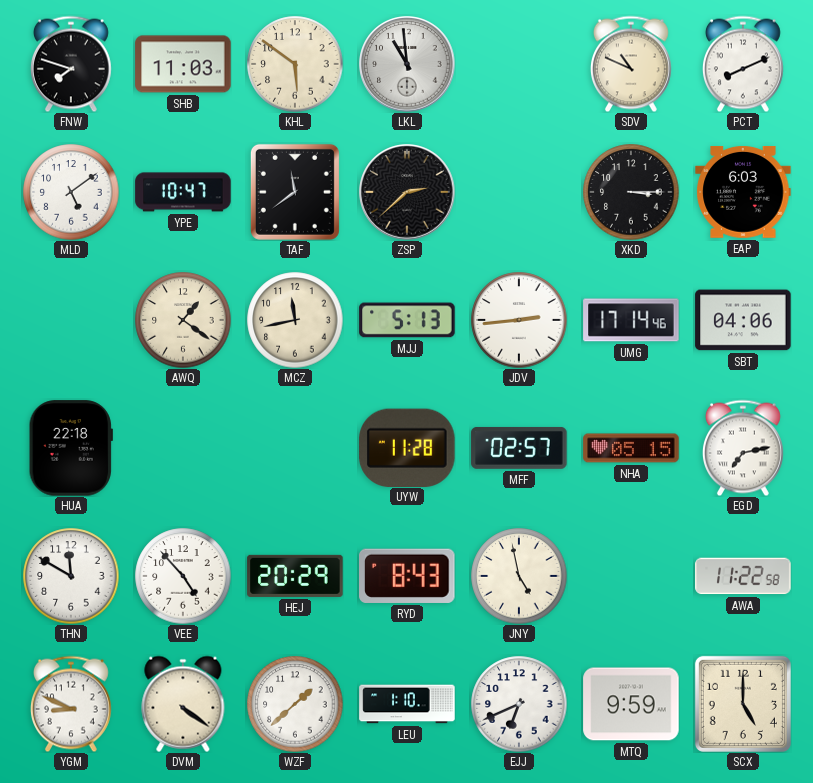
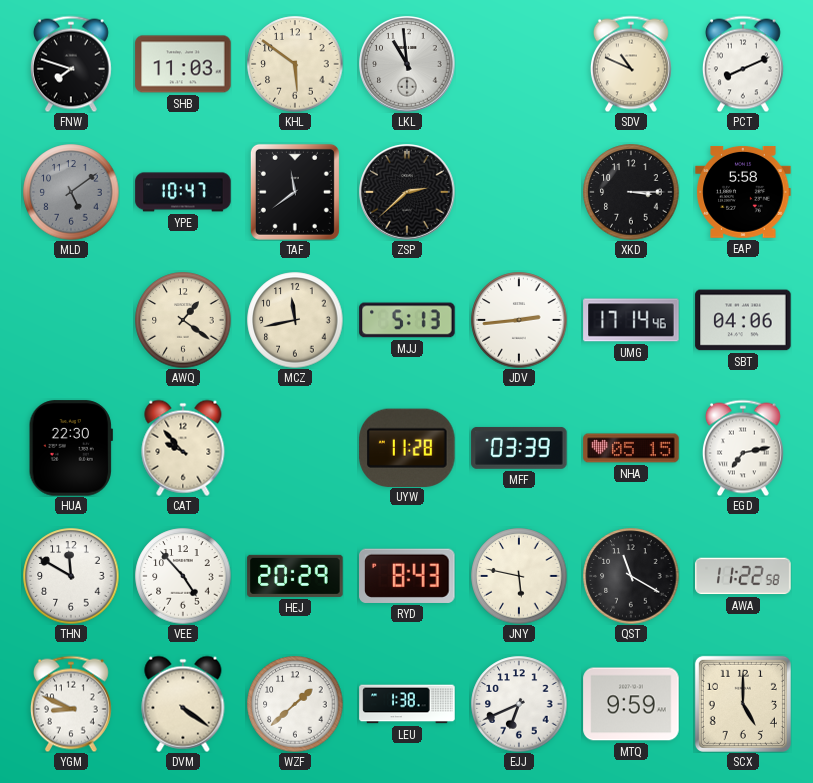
MLD dial: white -> grey (71, 192)
EAP: 6:03 -> 5:58 (743, 193)
HUA: 22:18 -> 22:30 (71, 448)
CAT: none -> 9:53 (183, 448)
MFF: 02:57 -> 03:39 (519, 448)
JNY: 4:58 -> 5:47 (519, 576)
QST: none -> 11:20 (631, 576)
LEU: 1:10 -> 1:38 (407, 704)
